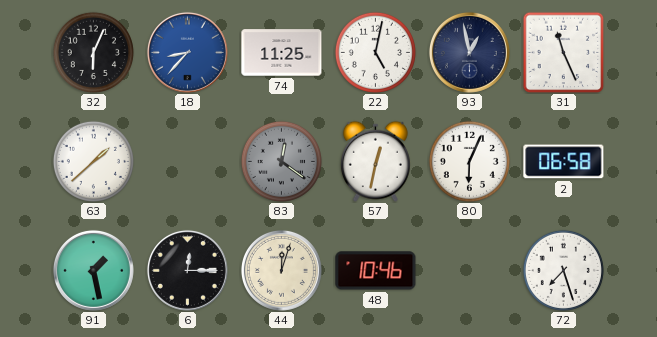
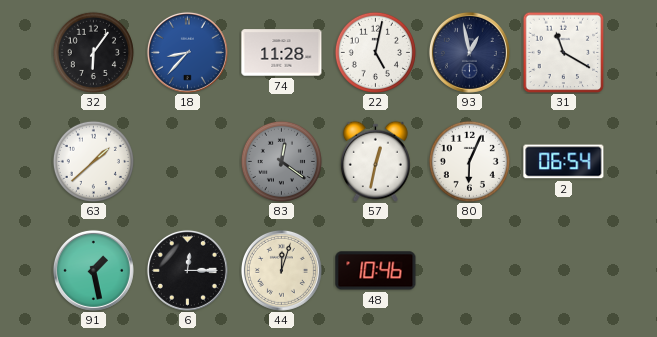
32: 6:04 -> 6:06 (93, 52)
74: 11:25 -> 11:28 (282, 53)
31: 11:26 -> 11:20 (563, 52)
2: 06:58 -> 06:54 (564, 162)
72: 7:27 -> none (563, 270)
